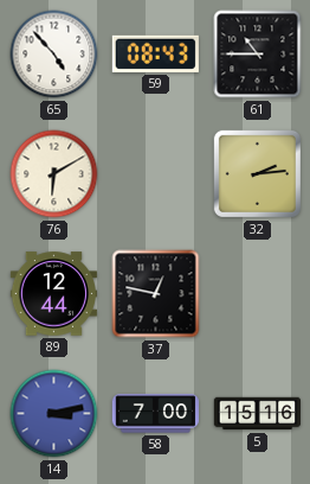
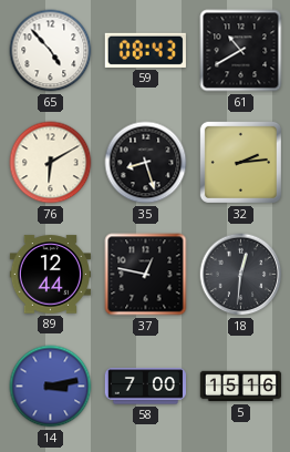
61: 10:45 -> 10:40 (241, 51)
35: none -> 8:27 (146, 163)
18: none -> 12:31 (241, 275)
